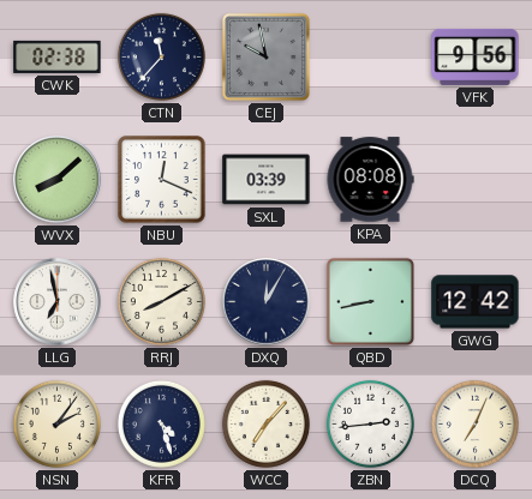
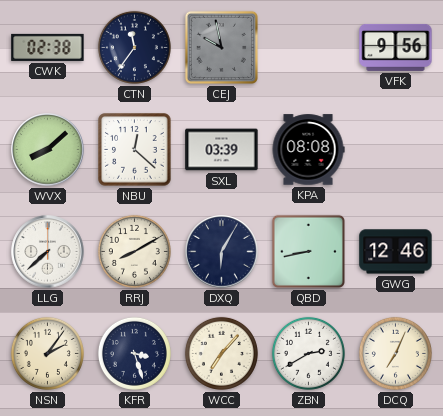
CTN: 11:37 -> 11:36 (134, 47)
NBU: 12:19 -> 12:22 (135, 150)
LLG: 6:58 -> 7:38 (48, 252)
DXQ: 12:05 -> 6:05 (222, 252)
GWG: 12:42 -> 12:46 (396, 252)
KFR: 4:27 -> 3:27 (134, 353)
ZBN: 2:44 -> 2:40 (308, 353)
